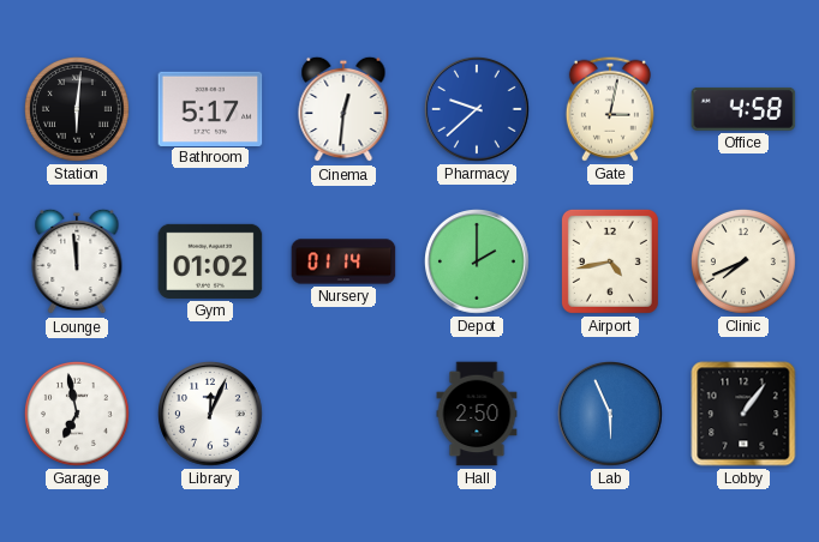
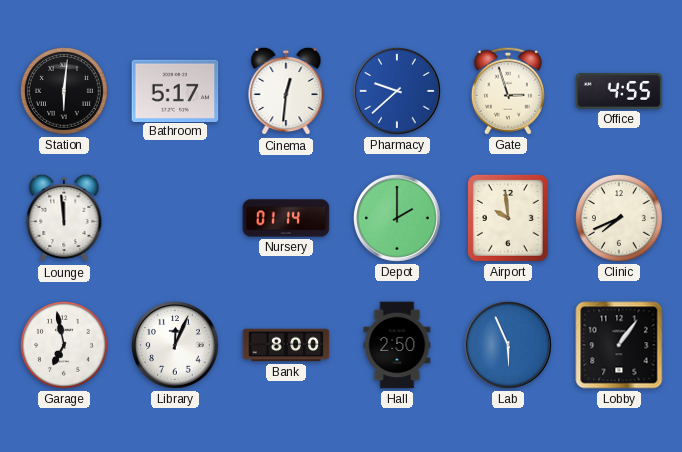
Gate: 3:02 -> 2:57 (508, 91)
Office: 4:58 -> 4:55 (619, 91)
Gym: 01:02 -> none (210, 261)
Airport: 4:43 -> 9:59 (508, 218)
Bank: none -> 8:00 (286, 345)
